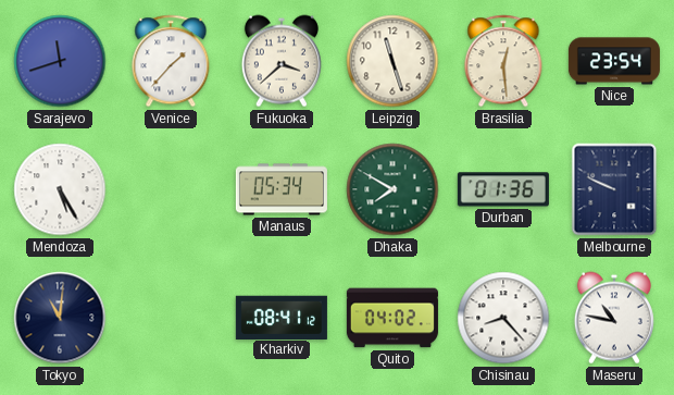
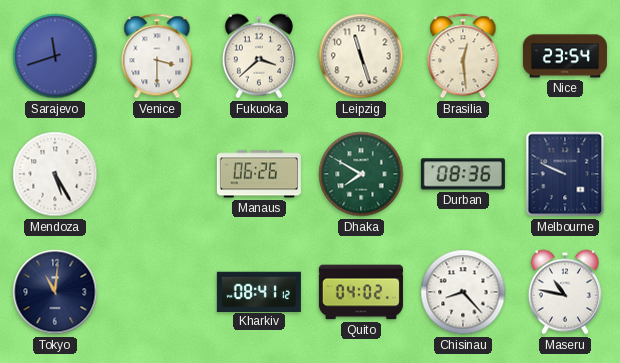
Venice: 1:37 -> 3:30 (157, 56)
Manaus: 05:34 -> 06:26 (259, 174)
Durban: 01:36 -> 08:36 (463, 174)
